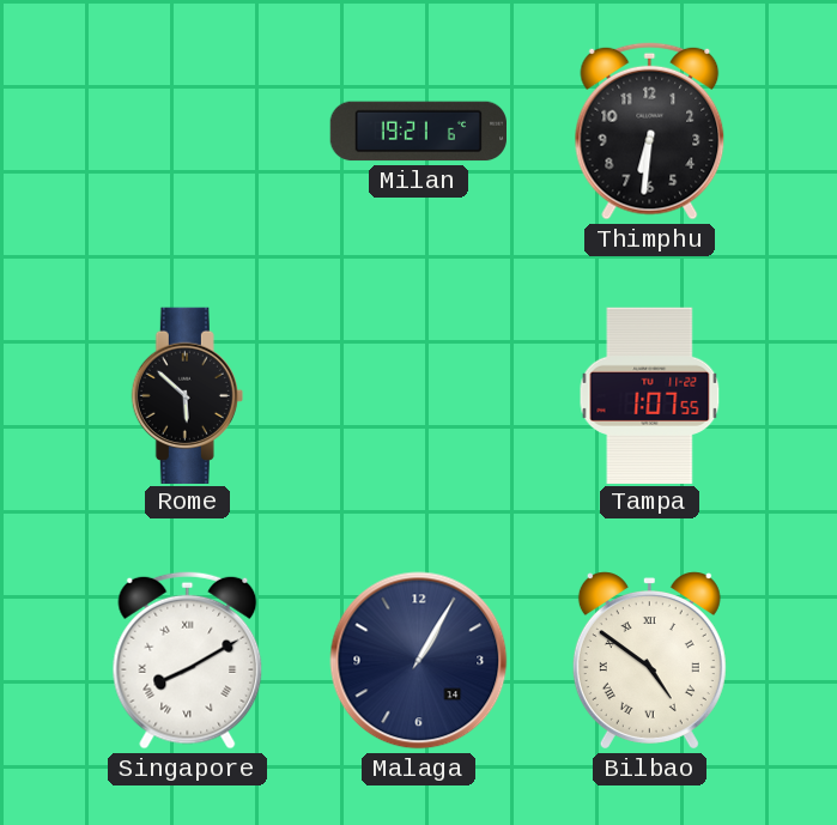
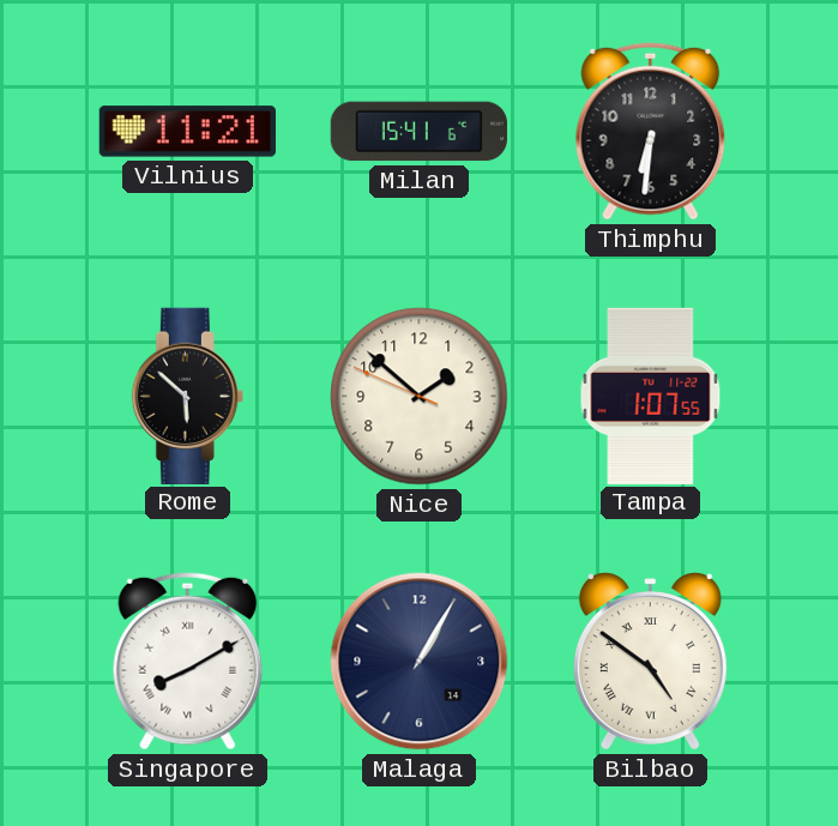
Vilnius: none -> 11:21 (187, 132)
Milan: 19:21 -> 15:41 (418, 132)
Nice: none -> 1:51 (420, 397)
